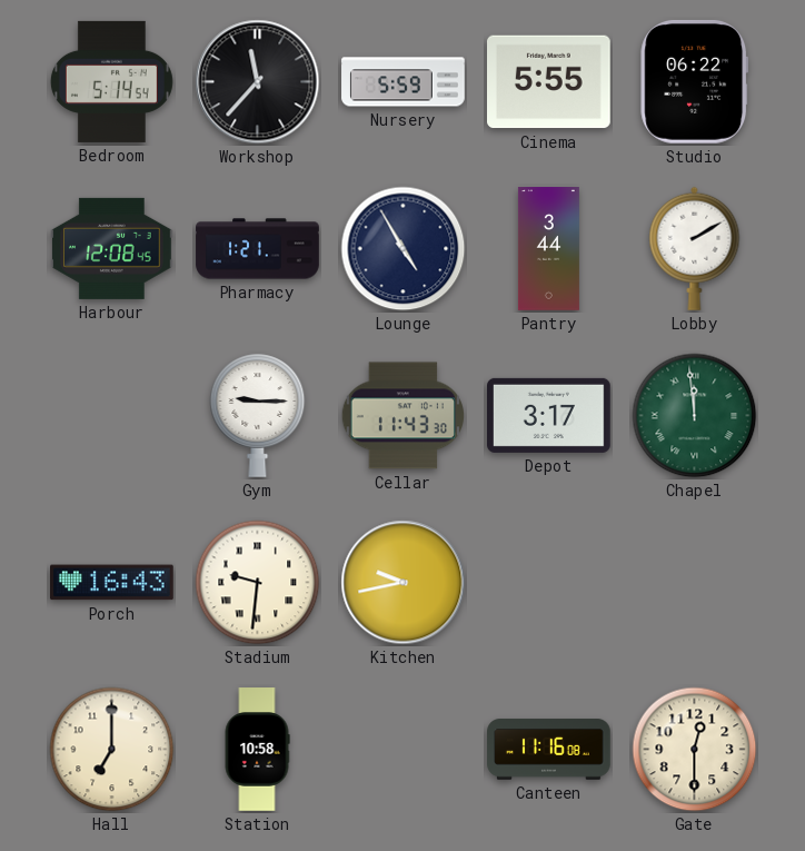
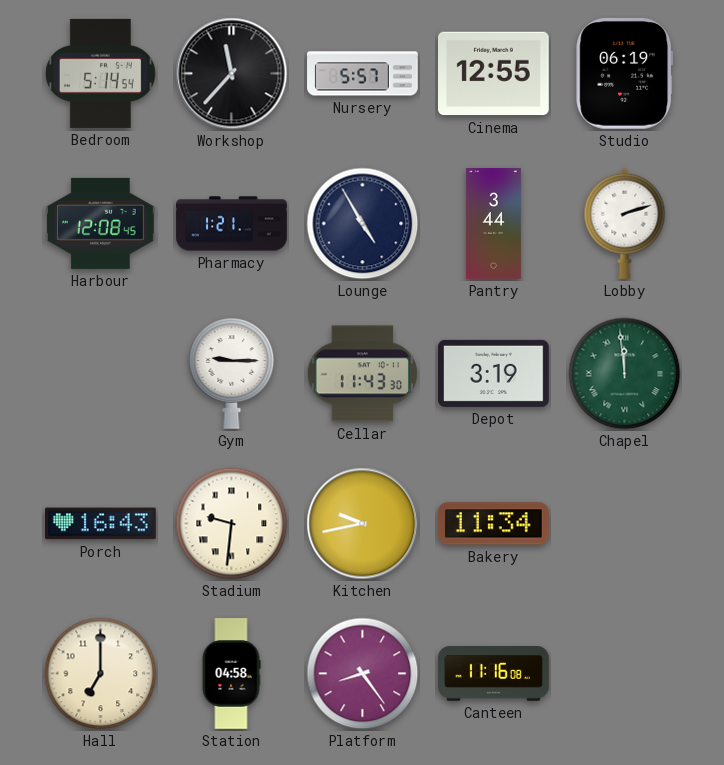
Nursery: 5:59 -> 5:57 (363, 74)
Cinema: 5:55 -> 12:55 (494, 74)
Studio: 06:22 -> 06:19 (625, 73)
Lobby: 2:10 -> 2:12 (625, 223)
Depot: 3:17 -> 3:19 (494, 373)
Bakery: none -> 11:34 (494, 524)
Station: 10:58 -> 04:58 (231, 674)
Platform: none -> 8:24 (363, 674)
Gate: 12:30 -> none (695, 750)
